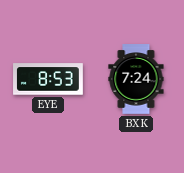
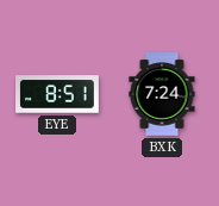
EYE: 8:53 -> 8:51 (57, 94)
